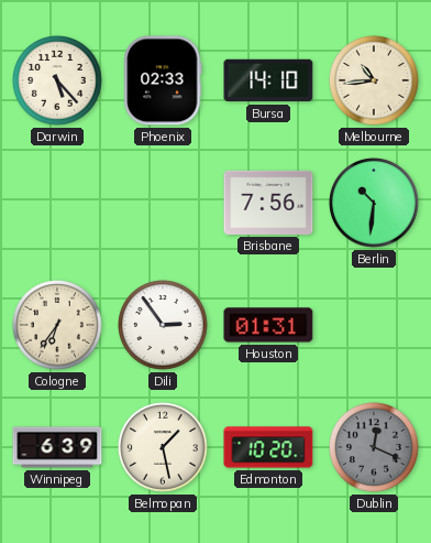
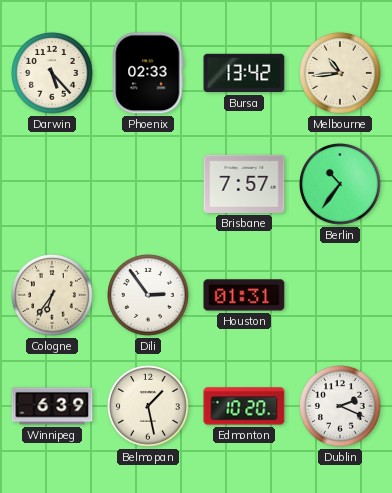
Bursa: 14:10 -> 13:42 (244, 73)
Brisbane: 7:56 -> 7:57 (244, 184)
Berlin: 10:31 -> 10:36 (341, 185)
Dublin: 12:19 -> 2:19 (341, 407)
Dublin dial: grey -> white (341, 407)
